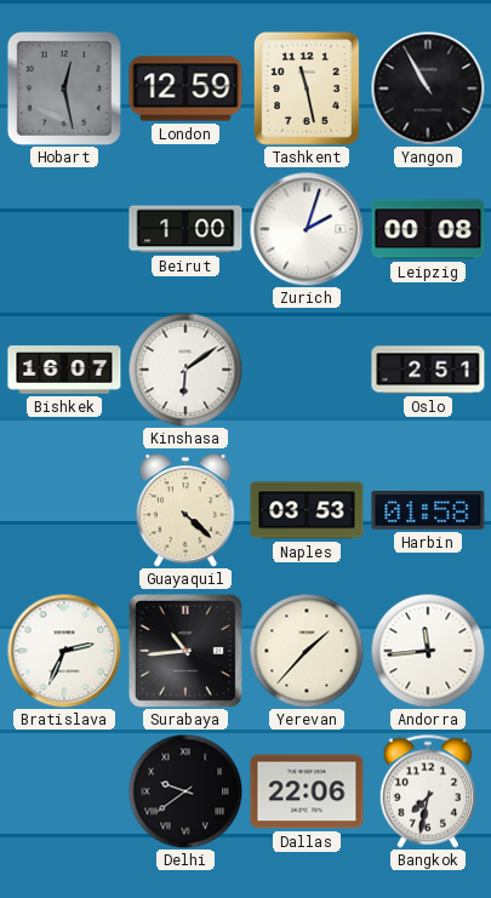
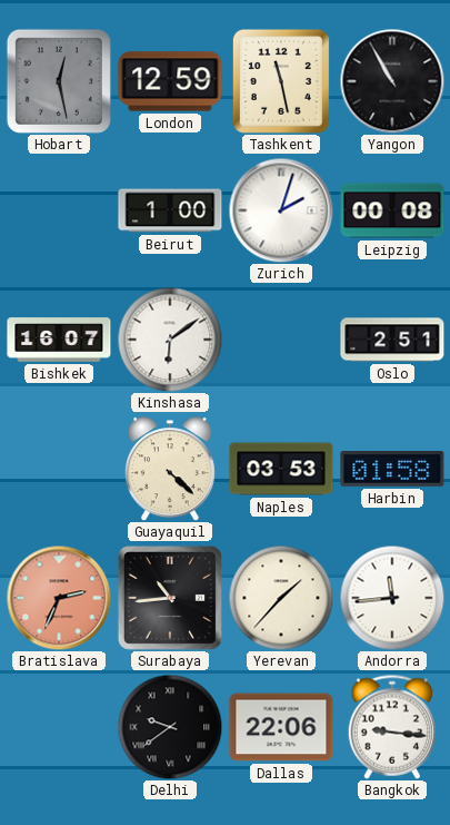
Bratislava dial: white -> salmon (59, 598)
Bangkok: 7:32 -> 9:16 (392, 727)
